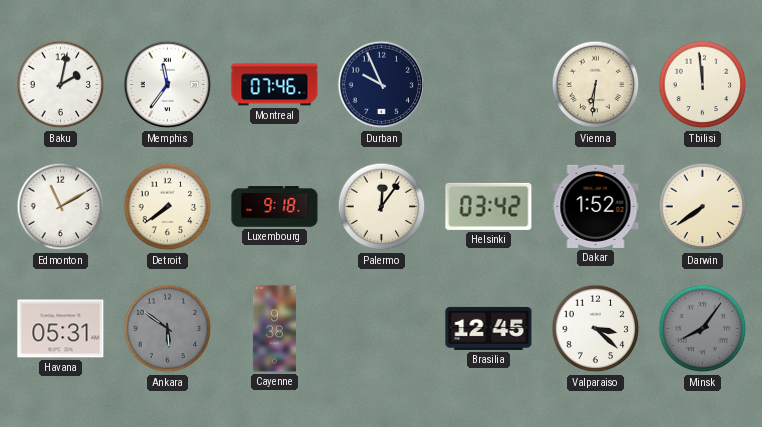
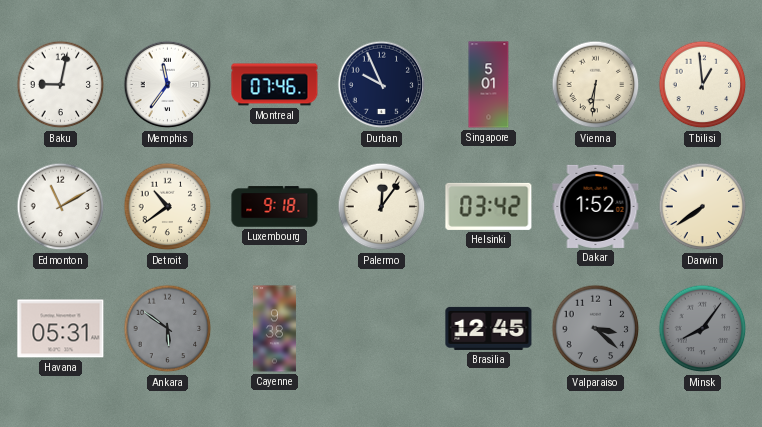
Baku: 2:02 -> 9:02 (61, 85)
Singapore: none -> 5:01 (489, 85)
Tbilisi: 11:59 -> 12:59 (703, 85)
Detroit: 7:39 -> 10:39 (168, 207)
Valparaiso dial: white -> grey (596, 329)
